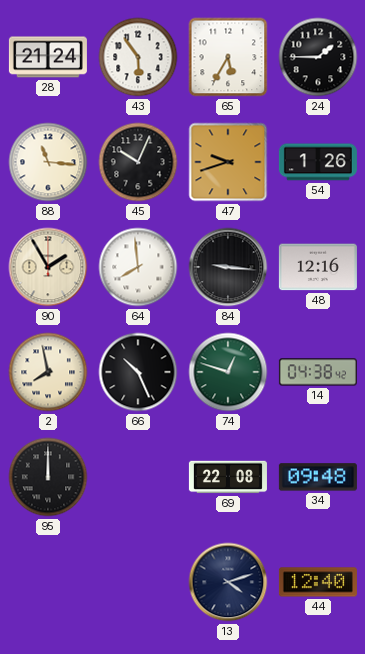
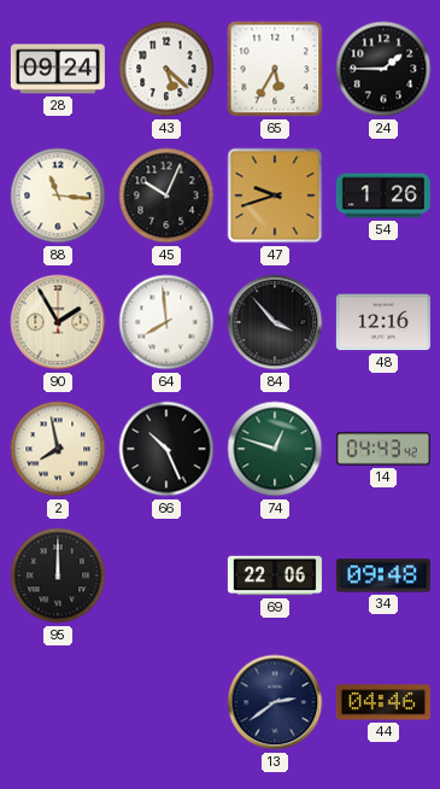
28: 21:24 -> 09:24 (58, 69)
43: 5:54 -> 5:22 (166, 69)
84: 9:16 -> 3:53 (275, 322)
14: 04:38 -> 04:43 (383, 449)
69: 22:08 -> 22:06 (275, 575)
13: 4:12 -> 2:39 (275, 702)
44: 12:40 -> 04:46 (383, 702)
